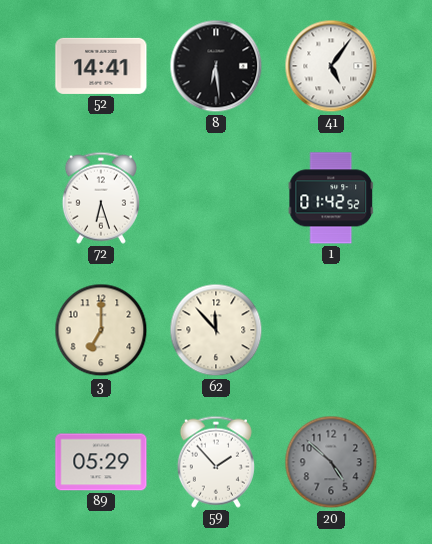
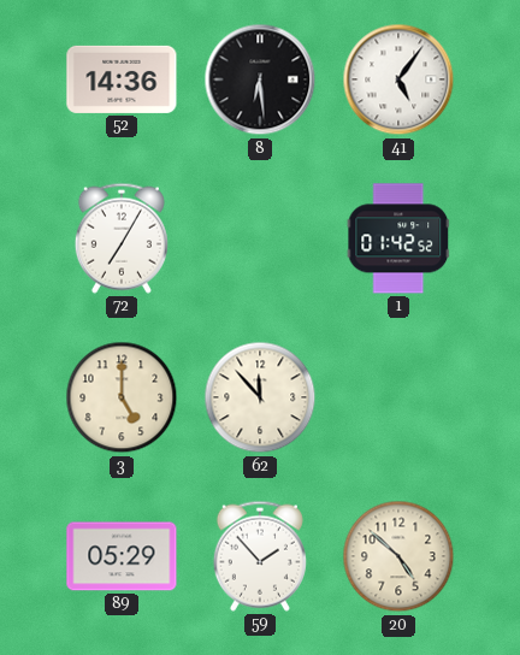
52: 14:41 -> 14:36 (122, 79)
72: 6:27 -> 7:05 (122, 238)
3: 7:00 -> 5:00 (122, 397)
20 dial: grey -> cream (398, 556)
